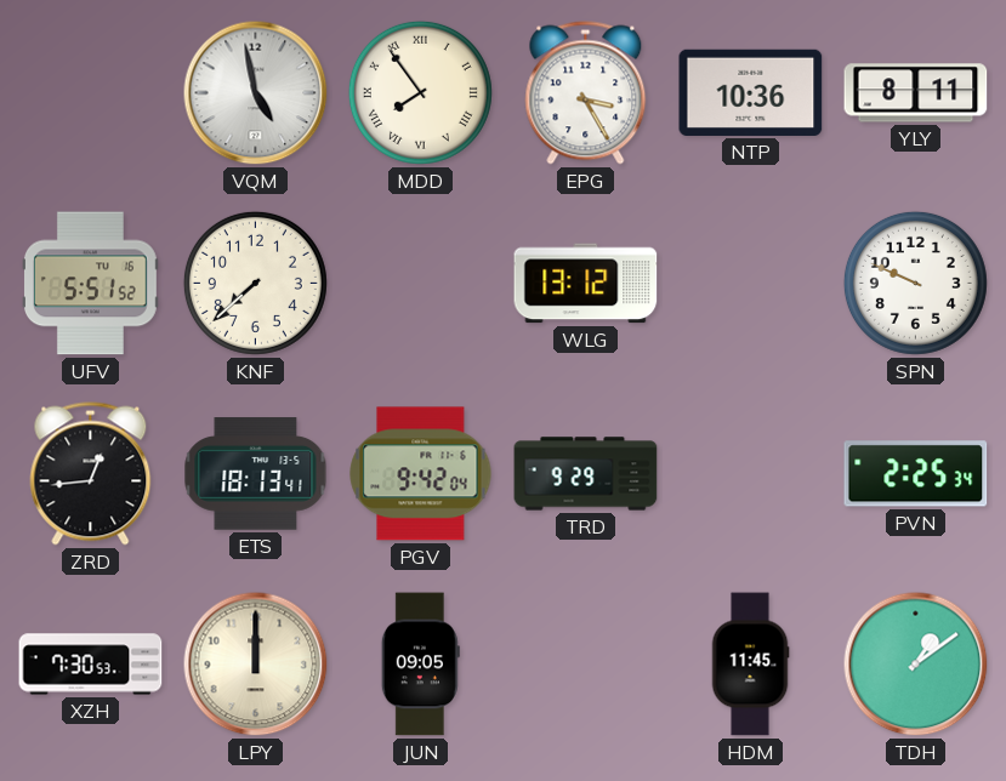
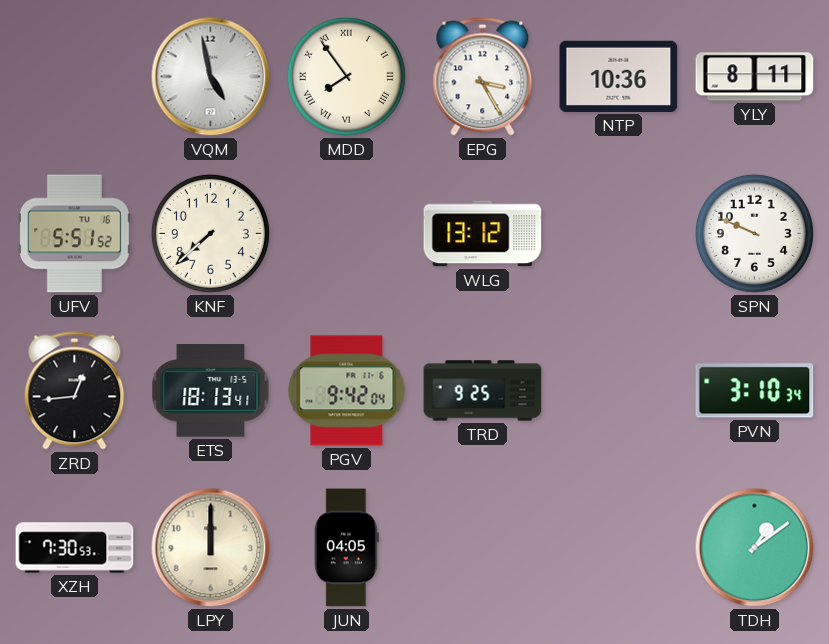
TRD: 9:29 -> 9:25 (483, 391)
PVN: 2:25 -> 3:10 (755, 391)
JUN: 09:05 -> 04:05 (346, 548)
HDM: 11:45 -> none (750, 665)
